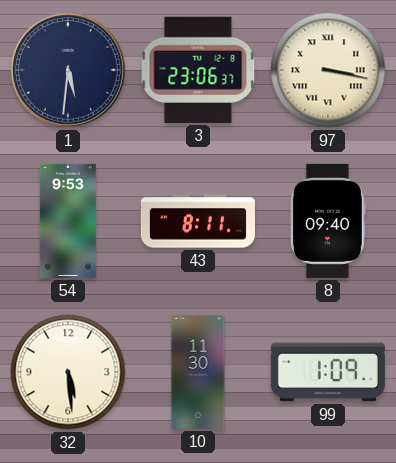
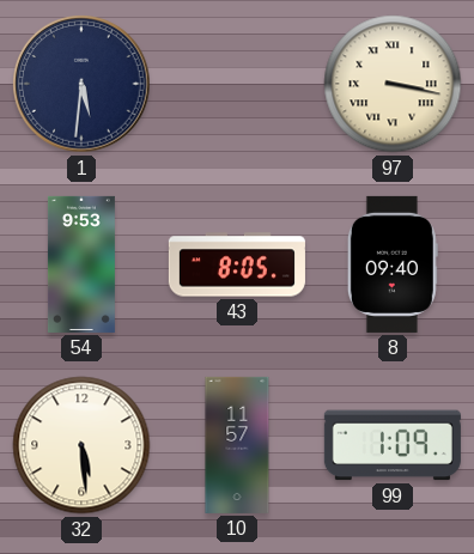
3: 23:06 -> none (198, 70)
43: 8:11 -> 8:05 (237, 264)
10: 11:30 -> 11:57 (237, 445)
